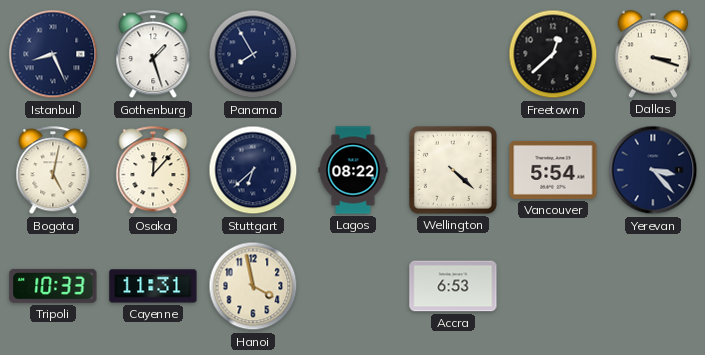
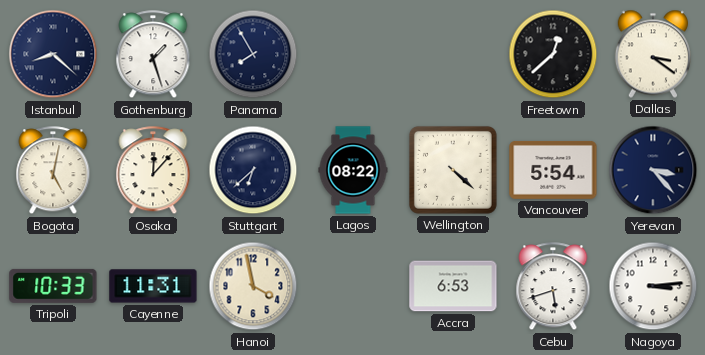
Istanbul: 8:26 -> 8:22 (53, 54)
Dallas: 3:18 -> 3:21 (652, 54)
Cebu: none -> 5:42 (553, 287)
Nagoya: none -> 3:14 (653, 286)
